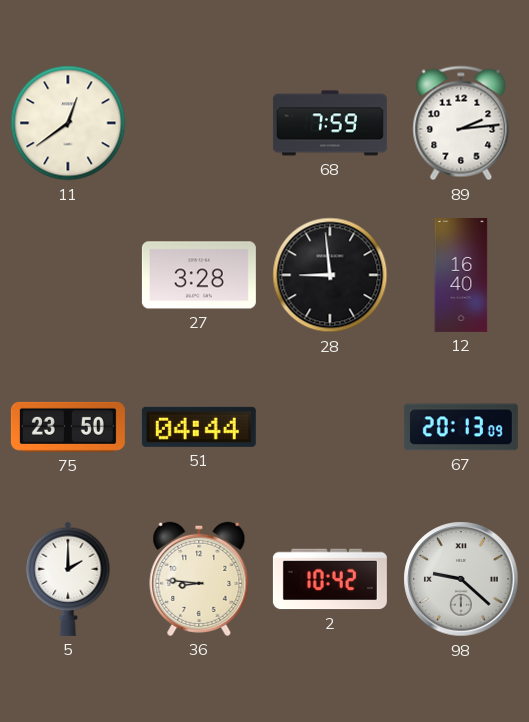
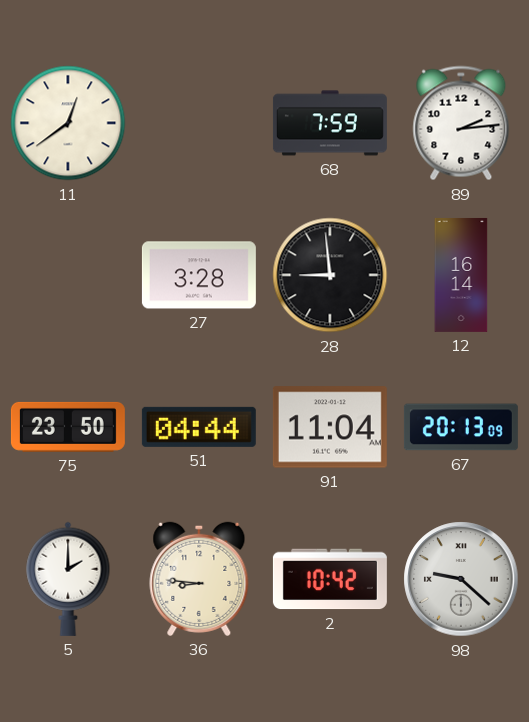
12: 16:40 -> 16:14 (461, 275)
91: none -> 11:04 (330, 427)
